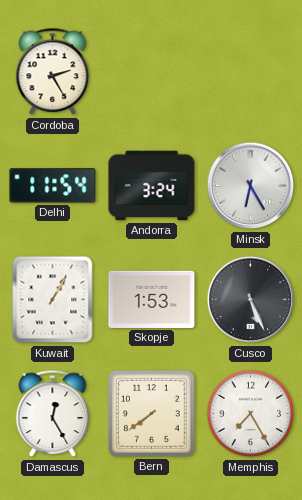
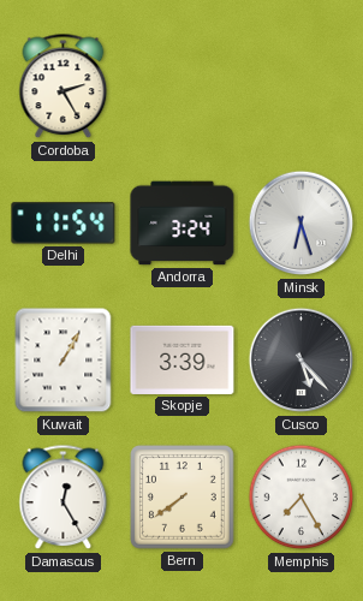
Minsk: 6:25 -> 6:27 (302, 224)
Skopje: 1:53 -> 3:39 (183, 359)
Cusco: 5:26 -> 5:23 (302, 361)
